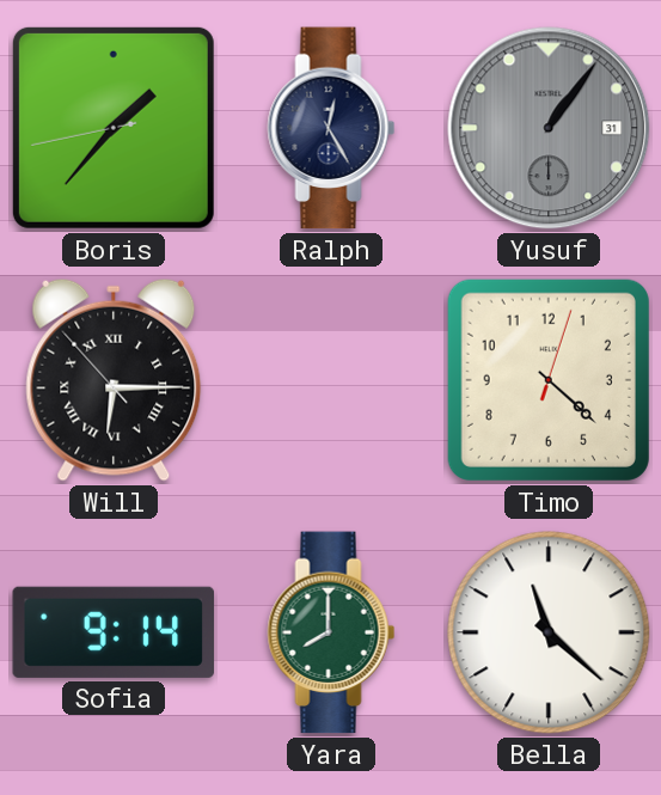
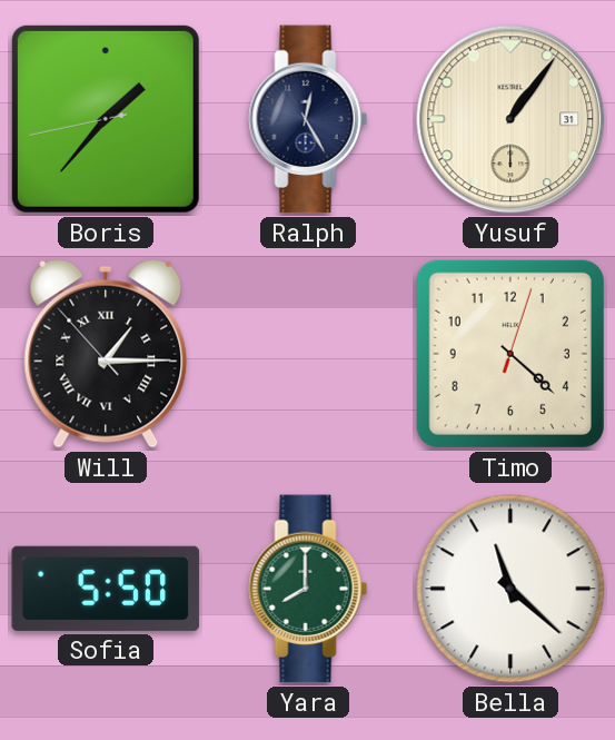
Yusuf dial: grey -> cream (510, 119)
Will: 6:14 -> 1:14 (106, 354)
Sofia: 9:14 -> 5:50 (106, 589)
